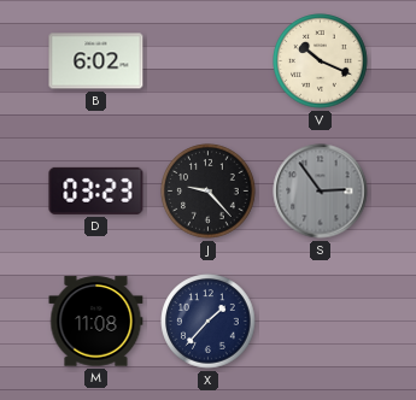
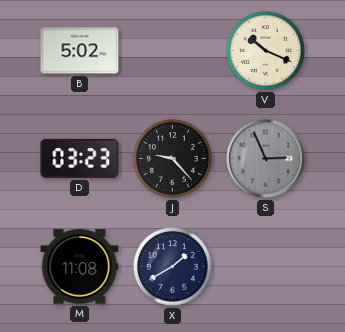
B: 6:02 -> 5:02 (80, 51)
S: 2:54 -> 2:56 (266, 159)
X: 1:37 -> 1:40 (173, 267)
